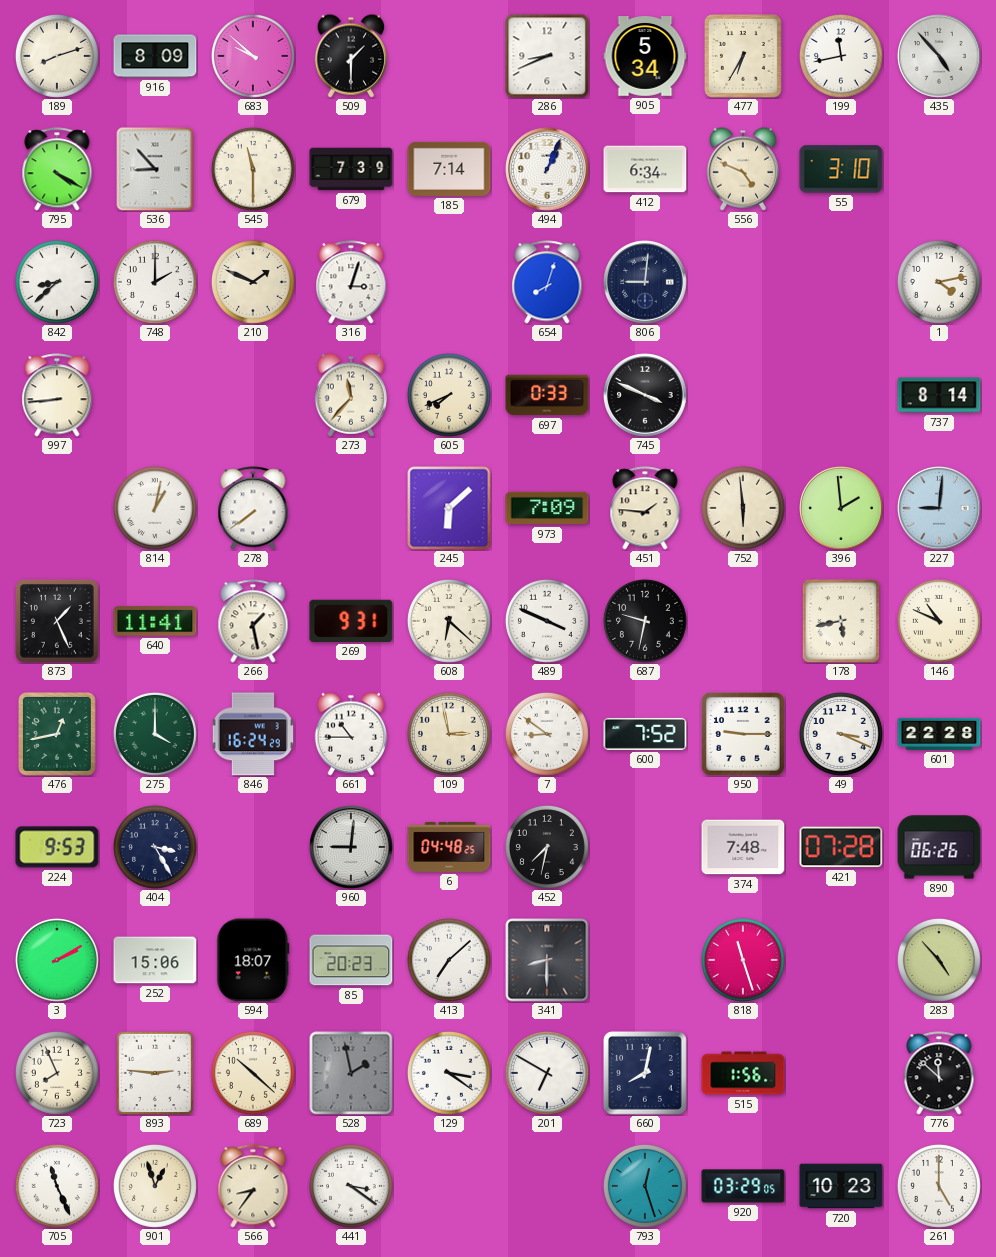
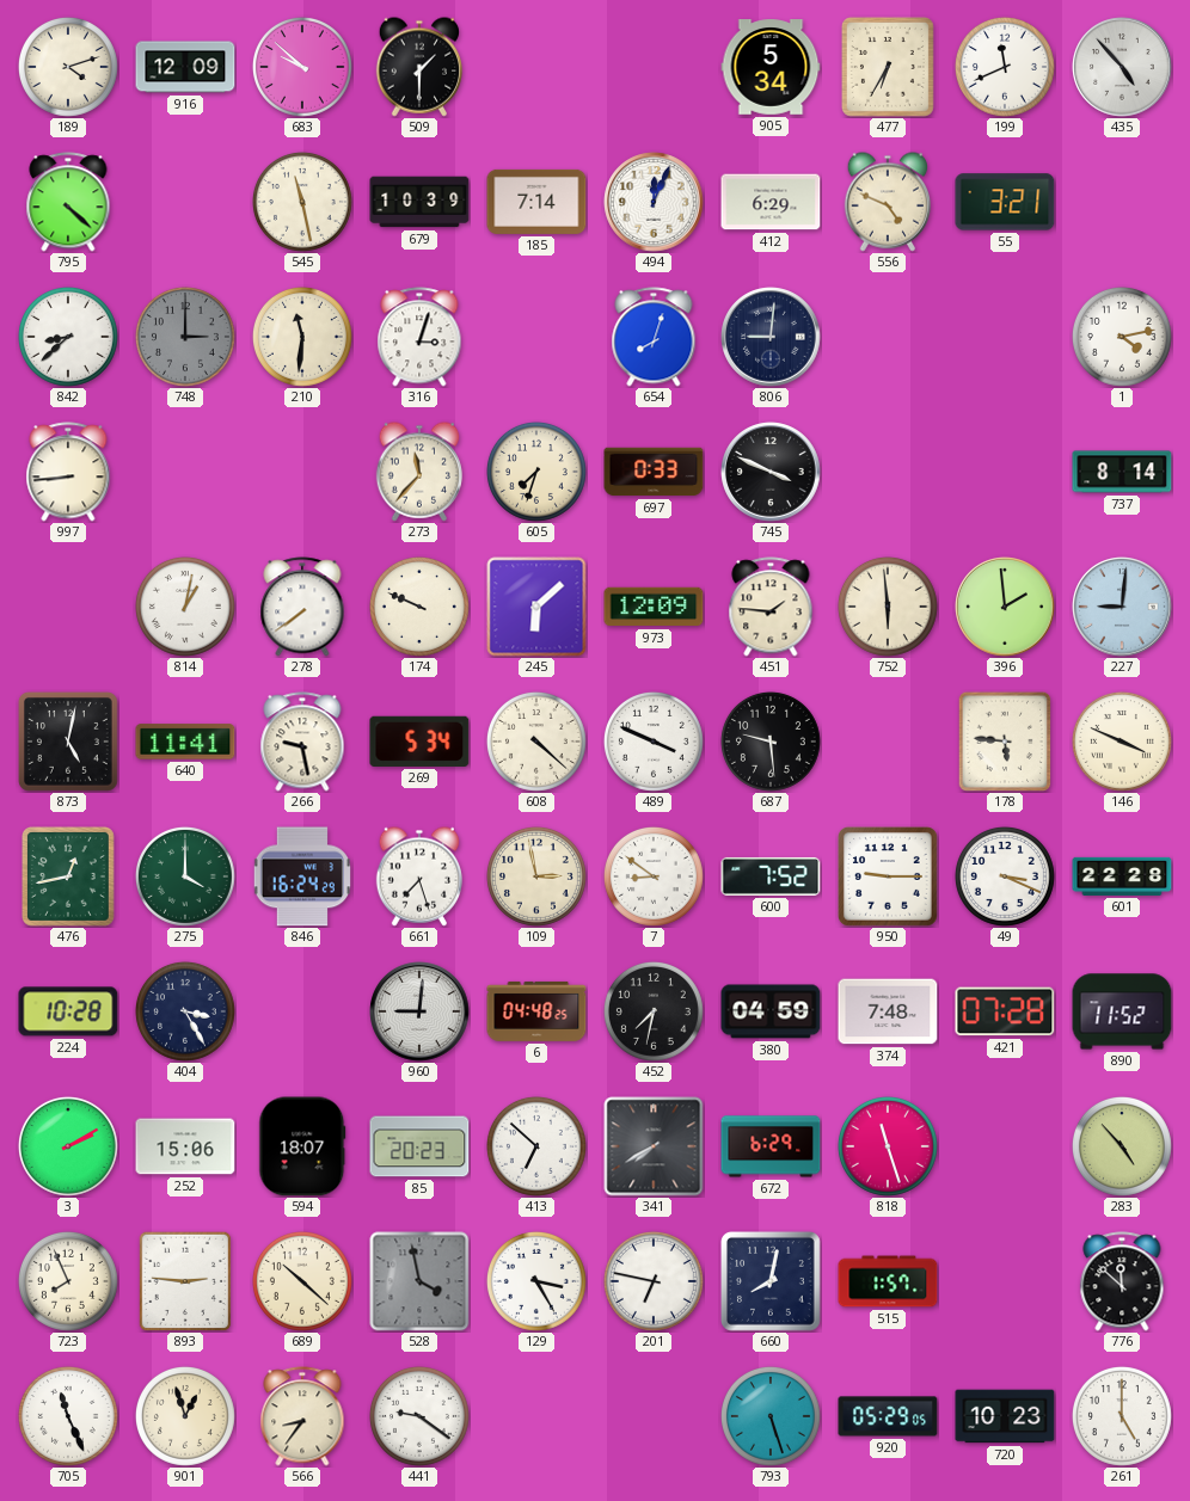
189: 8:12 -> 4:12 (68, 67)
916: 8:09 -> 12:09 (185, 67)
286: 8:41 -> none (547, 56)
199: 11:43 -> 11:41 (1005, 67)
795: 4:20 -> 4:22 (68, 202)
536: 8:53 -> none (155, 169)
545: 11:30 -> 11:28 (302, 202)
679: 7:39 -> 10:39 (419, 202)
494: 1:04 -> 12:04 (654, 202)
412: 6:34 -> 6:29 (771, 202)
55: 3:10 -> 3:21 (1005, 202)
748: 2:00 -> 3:00 (185, 337)
748 dial: white -> grey (185, 337)
210: 1:49 -> 11:31 (302, 337)
605: 7:41 -> 7:33 (536, 472)
174: none -> 9:49 (419, 607)
973: 7:09 -> 12:09 (654, 607)
873: 1:26 -> 5:02 (69, 743)
266: 1:28 -> 9:28 (302, 742)
269: 9:31 -> 5:34 (419, 742)
608: 6:22 -> 4:22 (536, 742)
687: 9:32 -> 9:29 (771, 742)
178: 5:43 -> 5:46 (1005, 742)
146: 10:49 -> 3:49 (1122, 742)
661: 10:45 -> 7:27 (419, 876)
224: 9:53 -> 10:28 (68, 1011)
380: none -> 04:59 (771, 1011)
890: 06:26 -> 11:52 (1122, 1011)
413: 7:08 -> 6:52 (536, 1146)
341: 8:30 -> 7:40 (654, 1146)
672: none -> 6:29 (771, 1146)
528: 1:58 -> 3:58 (419, 1281)
129: 3:21 -> 3:25 (536, 1281)
201: 6:50 -> 6:47 (654, 1281)
515: 1:56 -> 1:57 (888, 1281)
441: 3:21 -> 9:21 (419, 1416)
793: 12:27 -> 5:27 (771, 1416)
920: 03:29 -> 05:29 (888, 1416)
